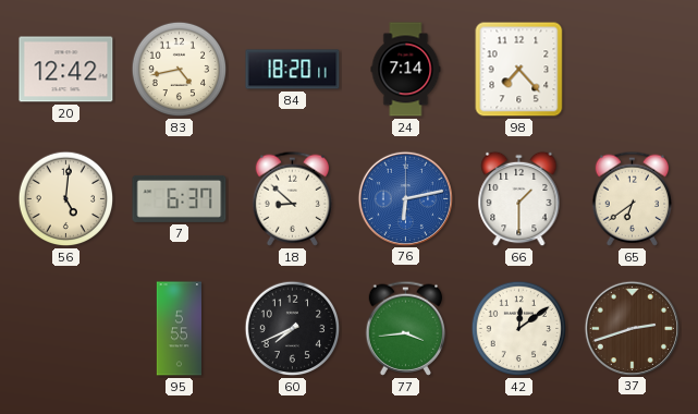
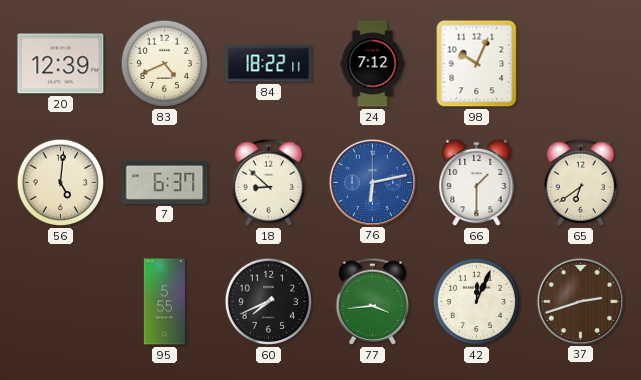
20: 12:42 -> 12:39 (61, 64)
83: 4:43 -> 4:41 (165, 64)
84: 18:20 -> 18:22 (269, 64)
24: 7:14 -> 7:12 (373, 64)
98: 7:23 -> 10:04 (477, 64)
42: 12:09 -> 12:04 (477, 302)
